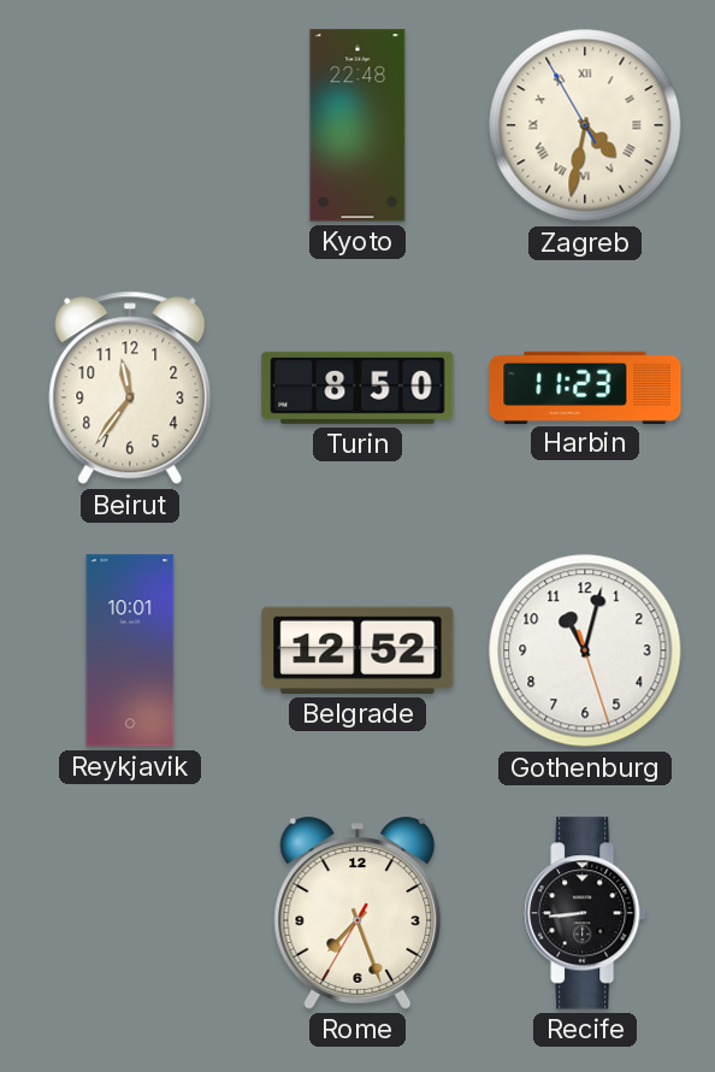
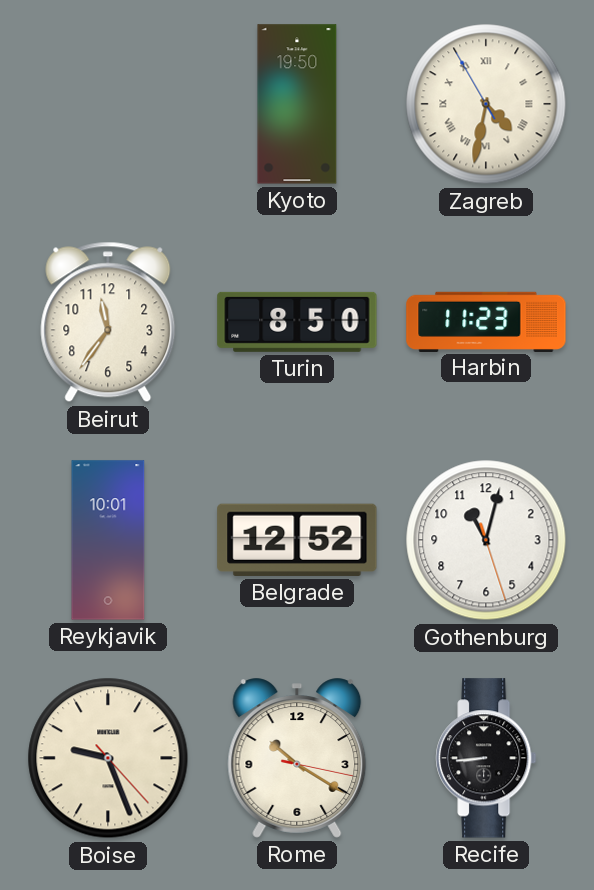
Kyoto: 22:48 -> 19:50 (297, 104)
Boise: none -> 9:26 (108, 758)
Rome: 7:26 -> 10:20 (297, 758)
